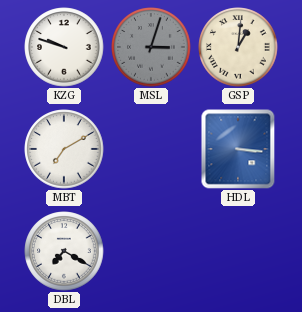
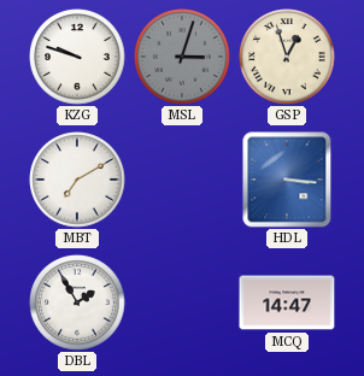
GSP: 1:01 -> 12:57 (287, 57)
DBL: 7:20 -> 1:55 (77, 302)
MCQ: none -> 14:47 (287, 302)
